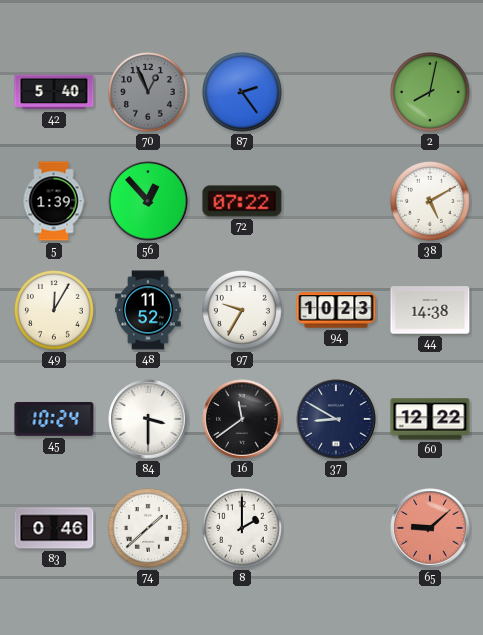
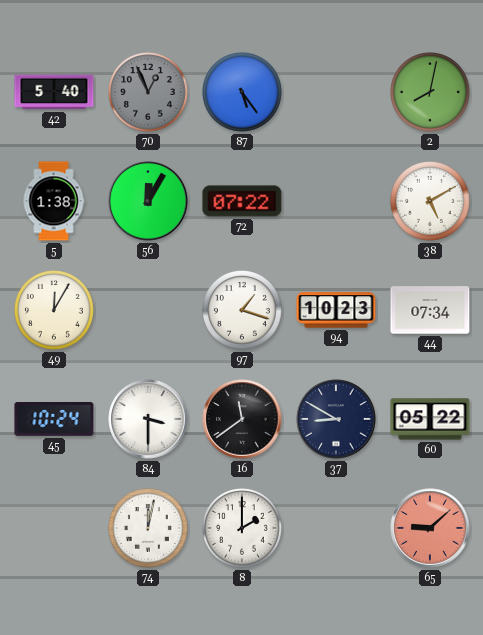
87: 2:24 -> 5:24 (243, 93)
5: 1:39 -> 1:38 (54, 201)
56: 12:53 -> 12:05 (148, 201)
48: 11:52 -> none (148, 310)
97: 9:35 -> 1:18 (243, 311)
44: 14:38 -> 07:34 (430, 310)
60: 12:22 -> 05:22 (430, 419)
83: 0:46 -> none (54, 528)
74: 1:38 -> 12:02 (149, 529)
